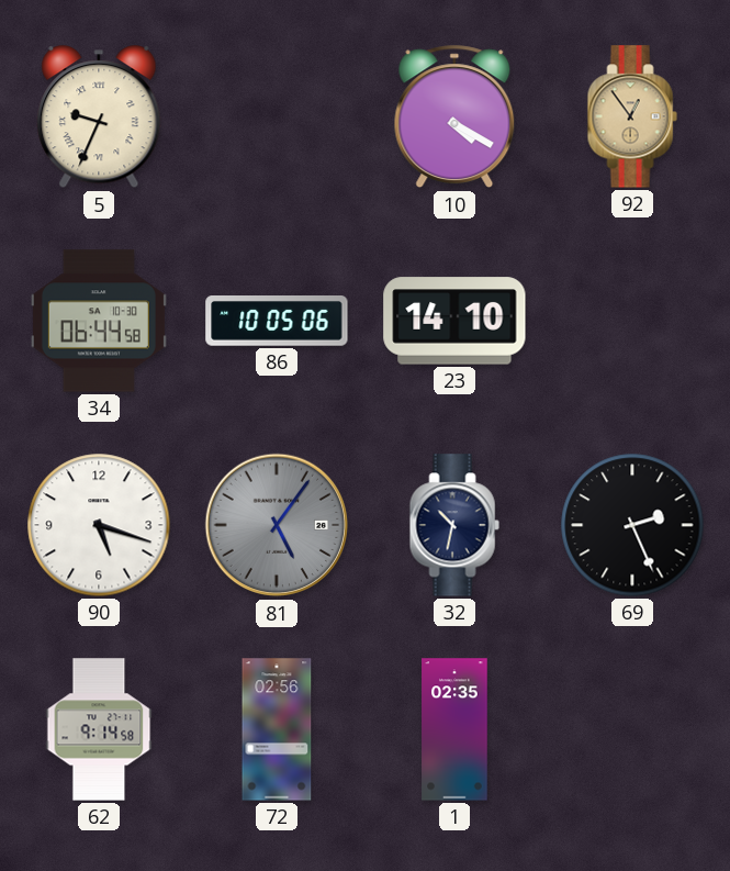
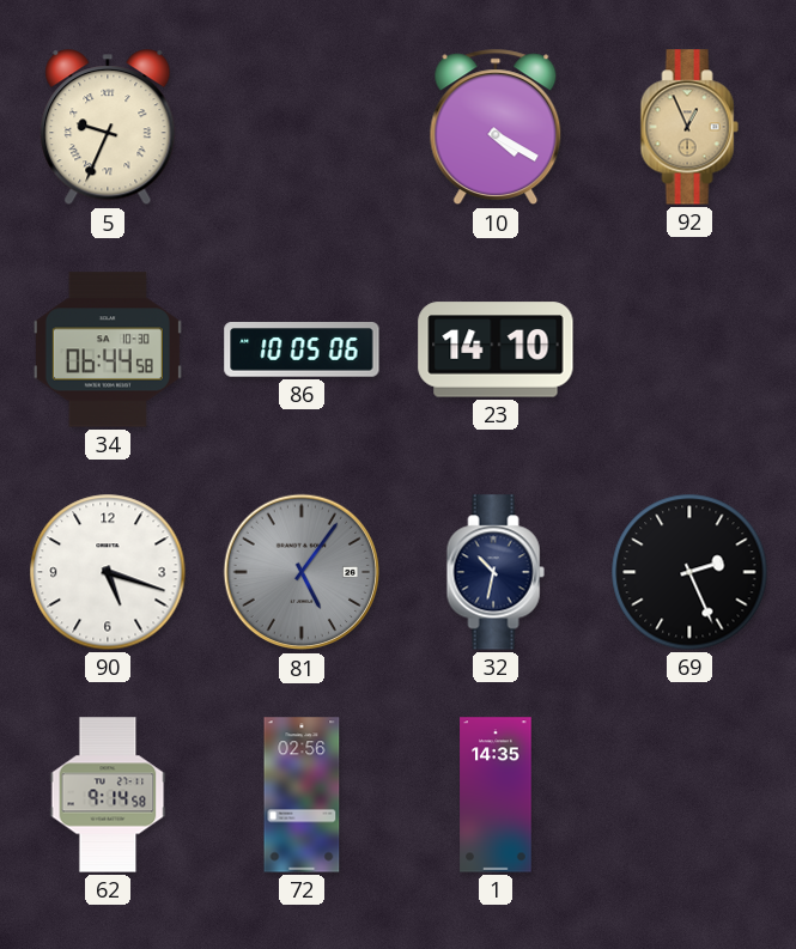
92: 12:54 -> 12:56 (689, 127)
1: 02:35 -> 14:35 (496, 795)
